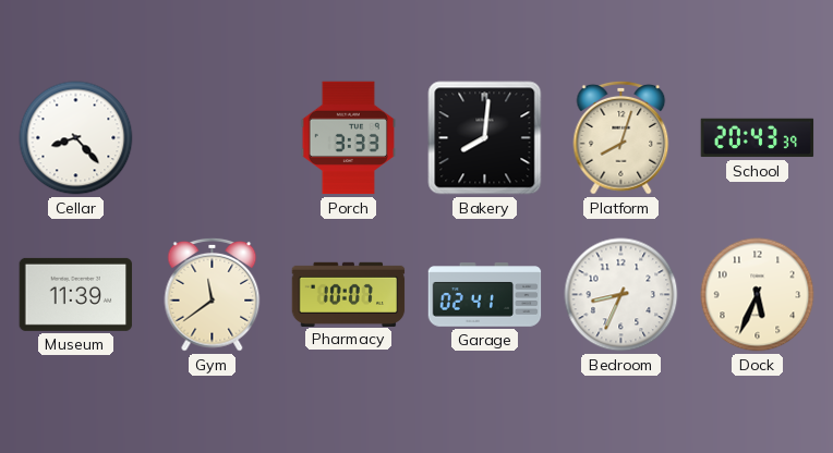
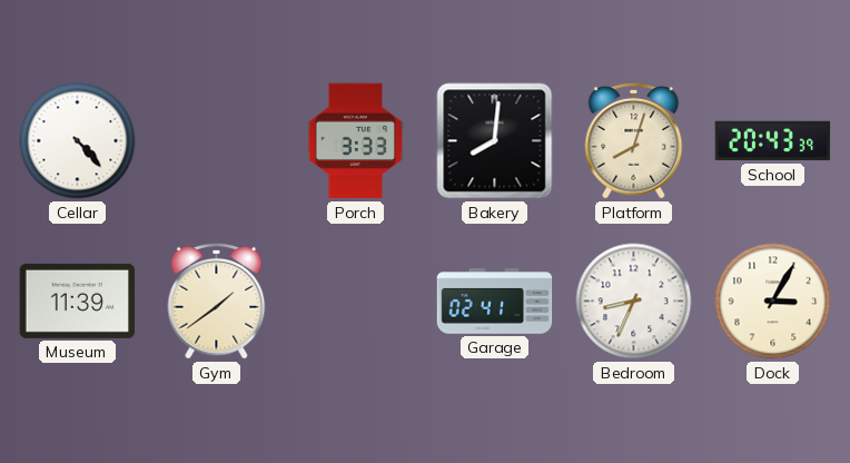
Cellar: 8:23 -> 4:23 (78, 141)
Gym: 11:39 -> 1:39 (217, 301)
Pharmacy: 10:07 -> none (349, 294)
Dock: 5:34 -> 3:05 (773, 302)
